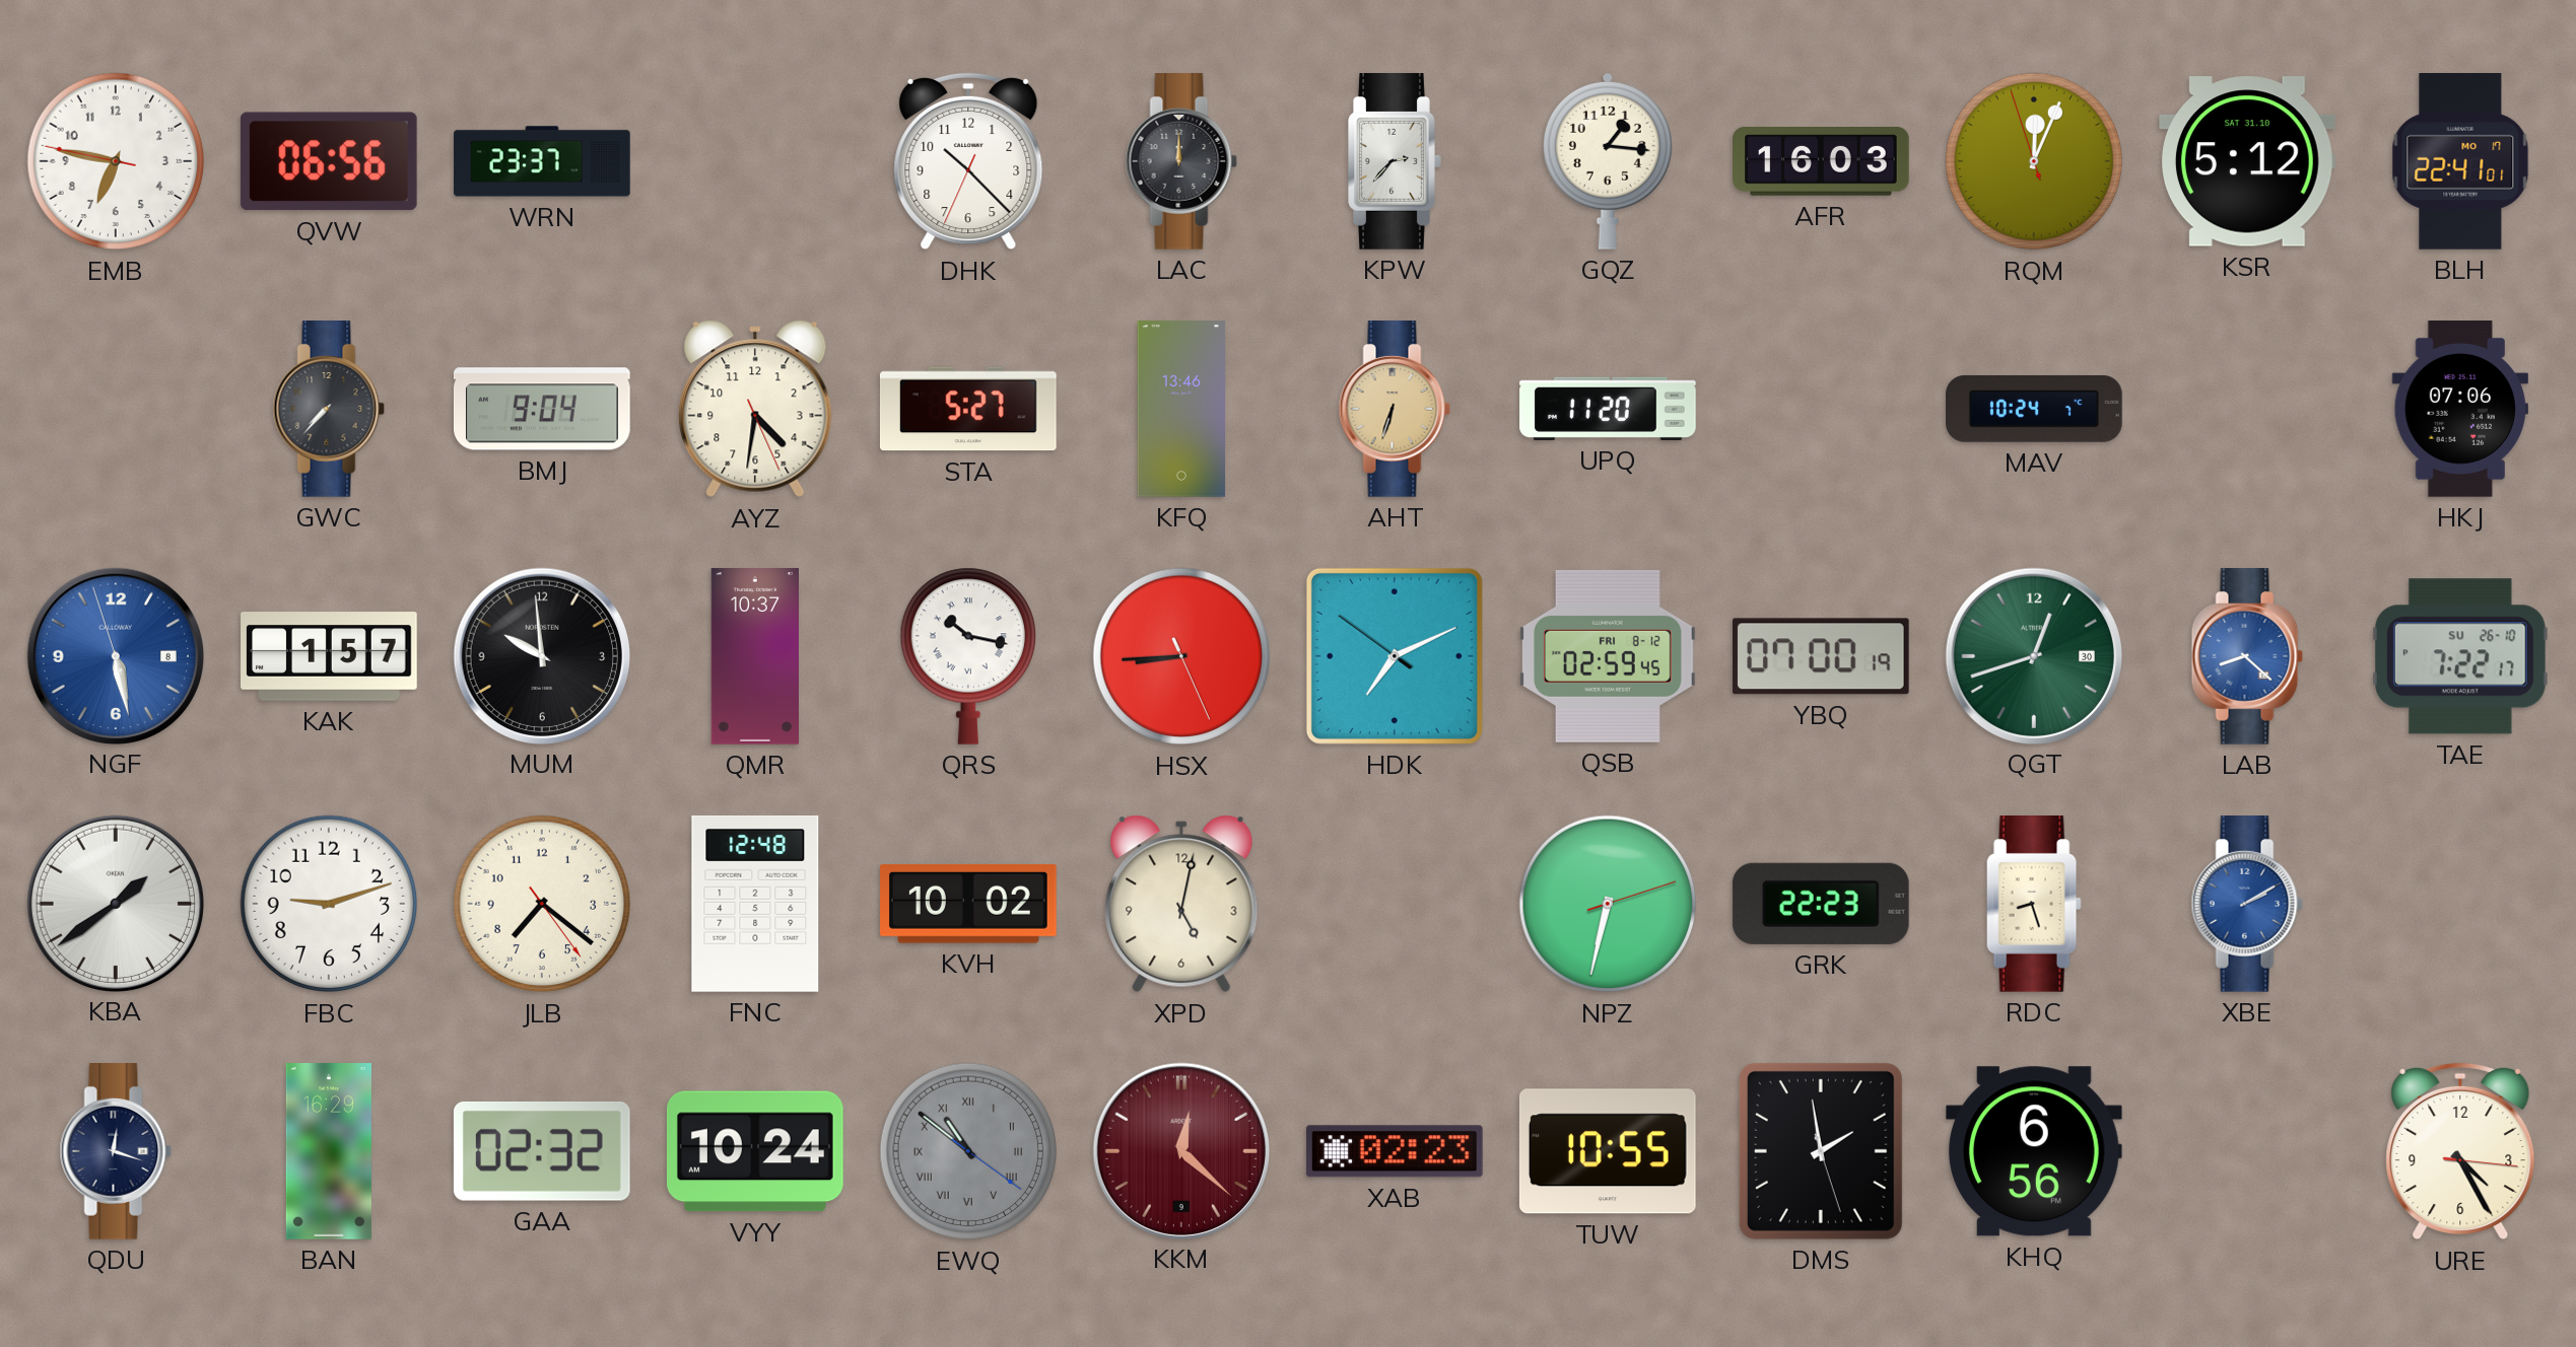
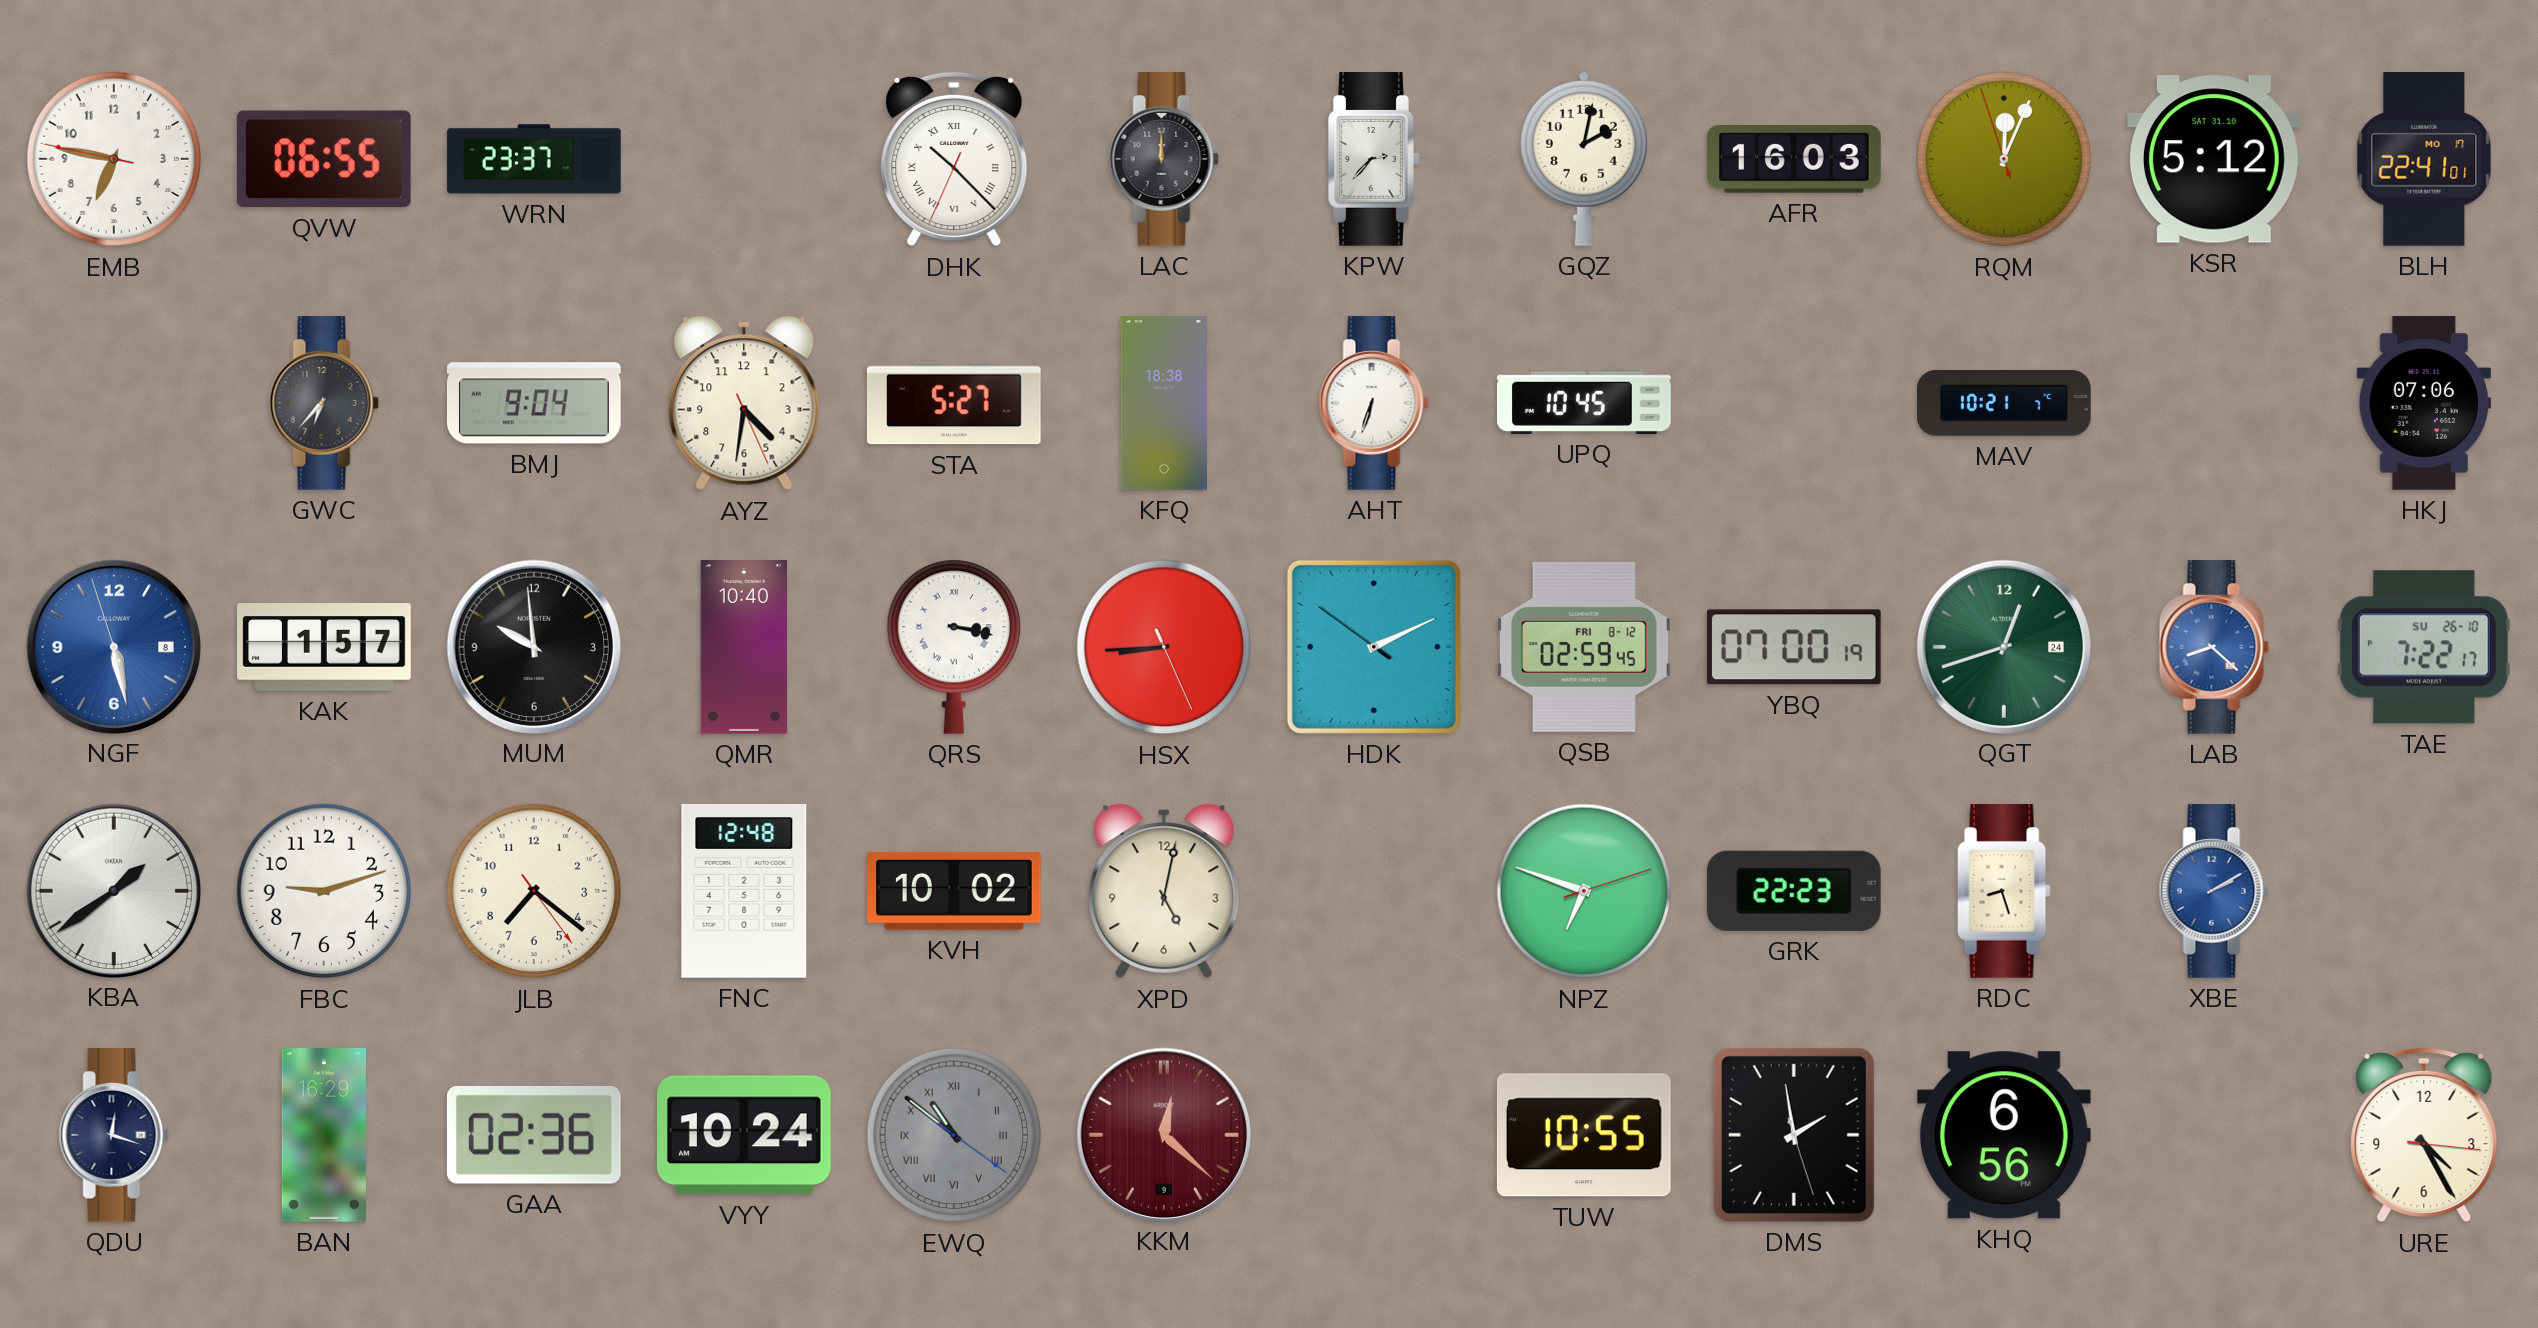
QVW: 06:56 -> 06:55 (324, 159)
DHK numerals: Arabic -> Roman (954, 159)
GQZ: 1:16 -> 2:02 (1584, 159)
GWC: 7:37 -> 6:37 (324, 404)
KFQ: 13:46 -> 18:38 (1163, 403)
AHT dial: champagne -> white (1374, 404)
UPQ: 11:20 -> 10:45 (1585, 403)
MAV: 10:24 -> 10:21 (2005, 403)
QMR: 10:37 -> 10:40 (743, 647)
QRS: 10:17 -> 3:17 (953, 647)
HDK: 7:10 -> 2:10 (1374, 647)
QGT date: 30 -> 24 (2003, 646)
NPZ: 6:32 -> 6:48 (1584, 891)
GAA: 02:32 -> 02:36 (534, 1135)
XAB: 02:23 -> none (1395, 1151)
